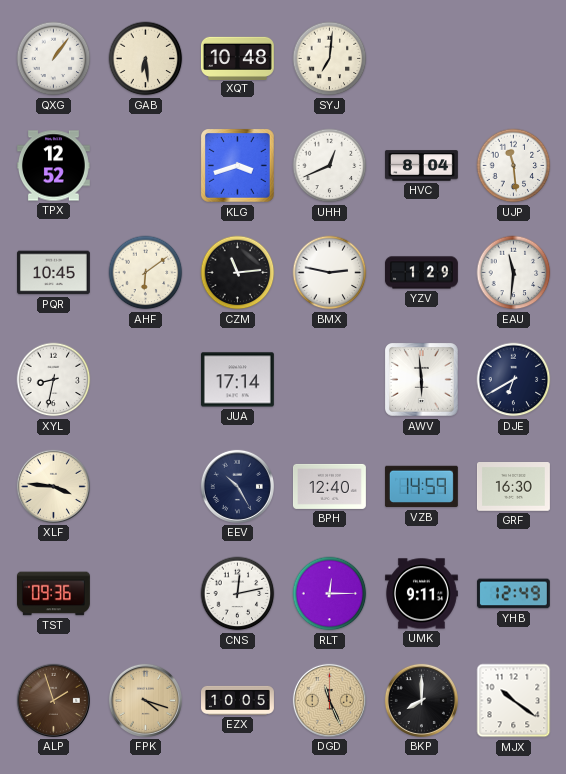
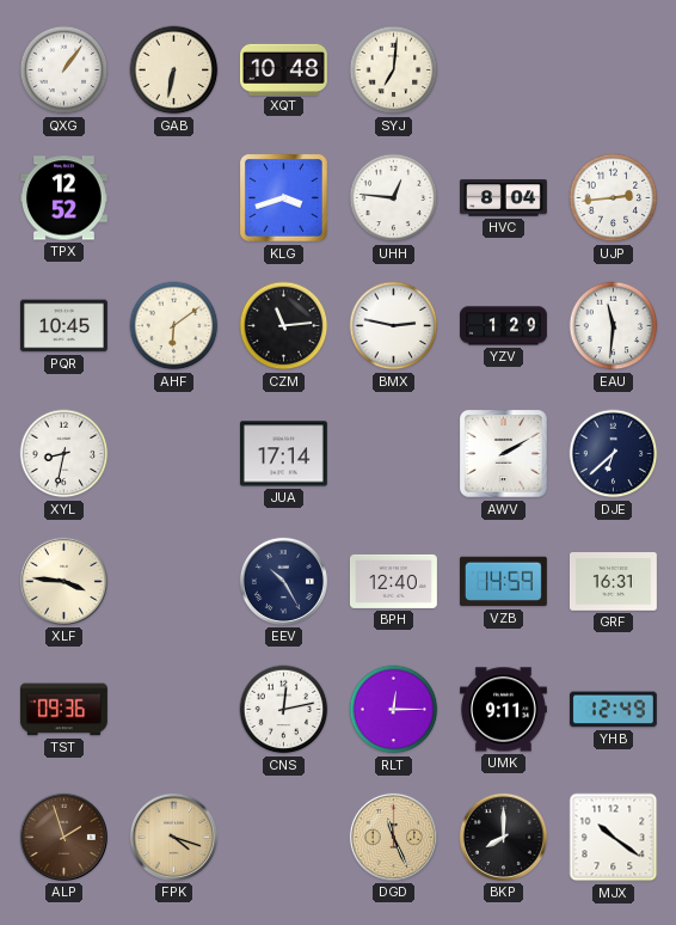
GAB: 6:29 -> 6:32 (174, 71)
UHH: 12:41 -> 12:46 (394, 198)
UJP: 11:29 -> 2:44 (614, 198)
AWV: 5:59 -> 2:10 (504, 454)
DJE: 6:40 -> 6:38 (614, 454)
GRF: 16:30 -> 16:31 (613, 582)
EZX: 10:05 -> none (238, 700)
